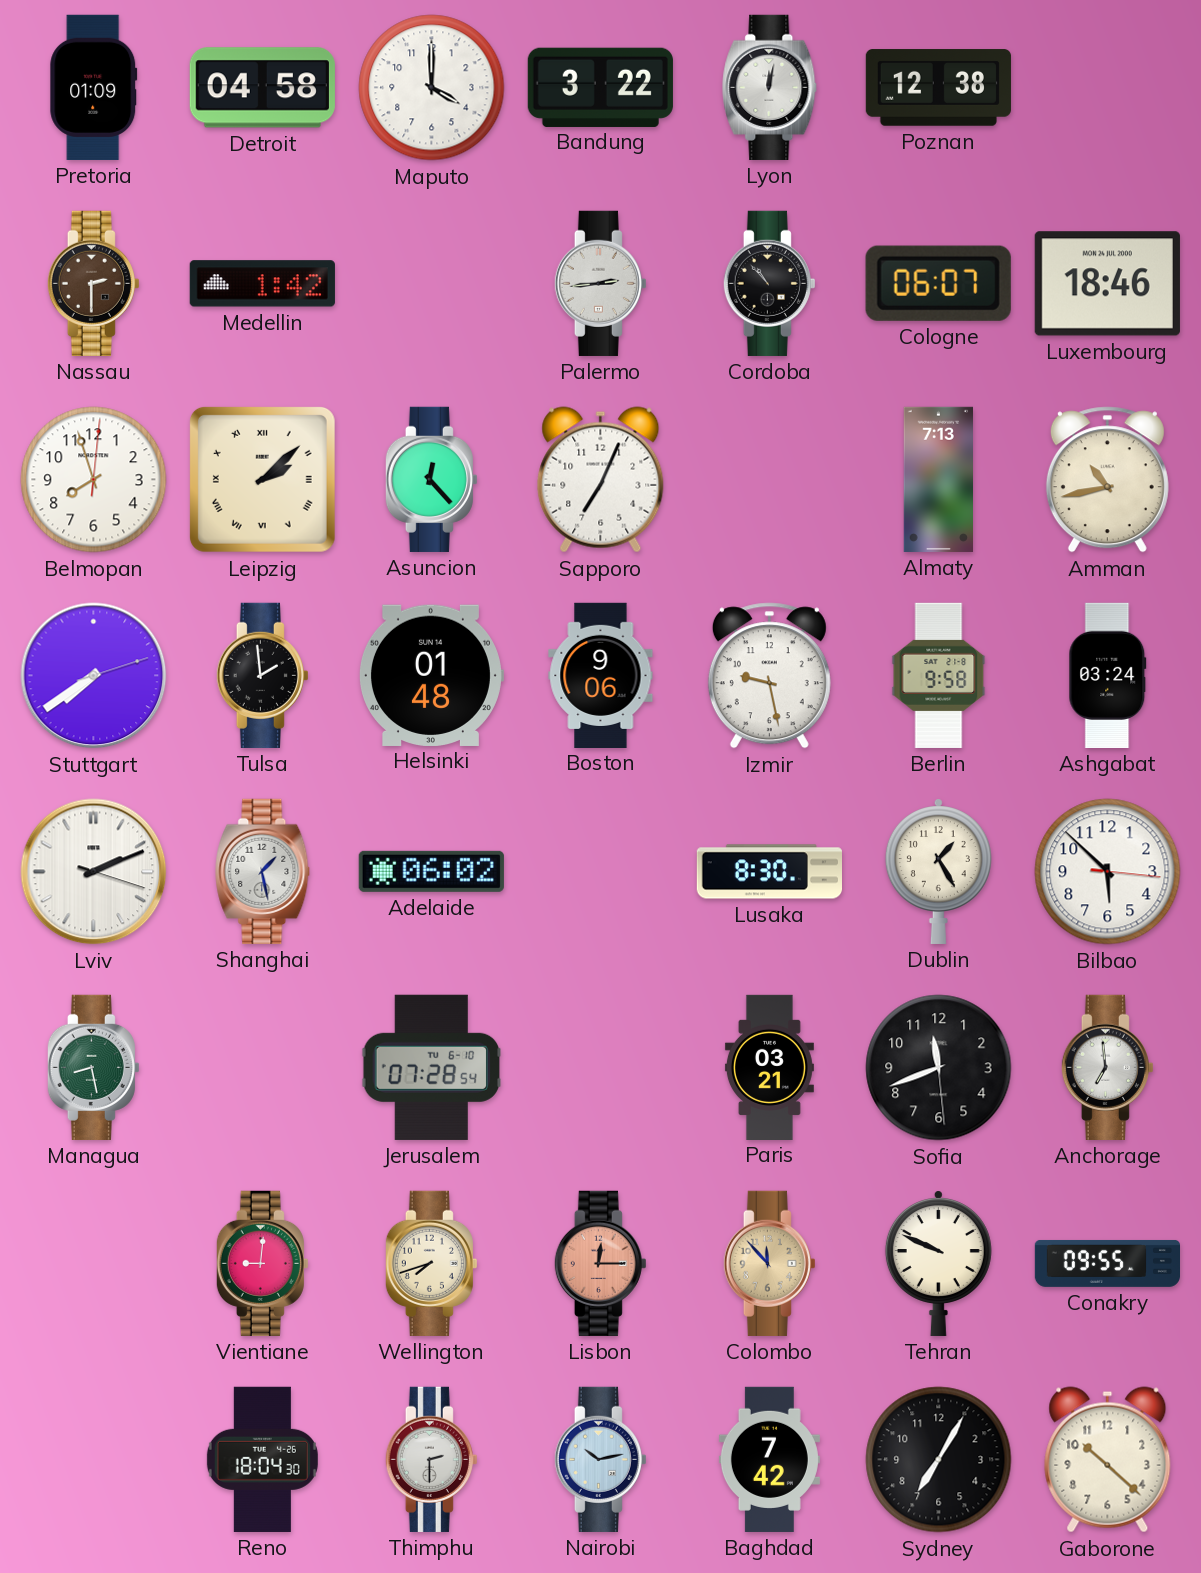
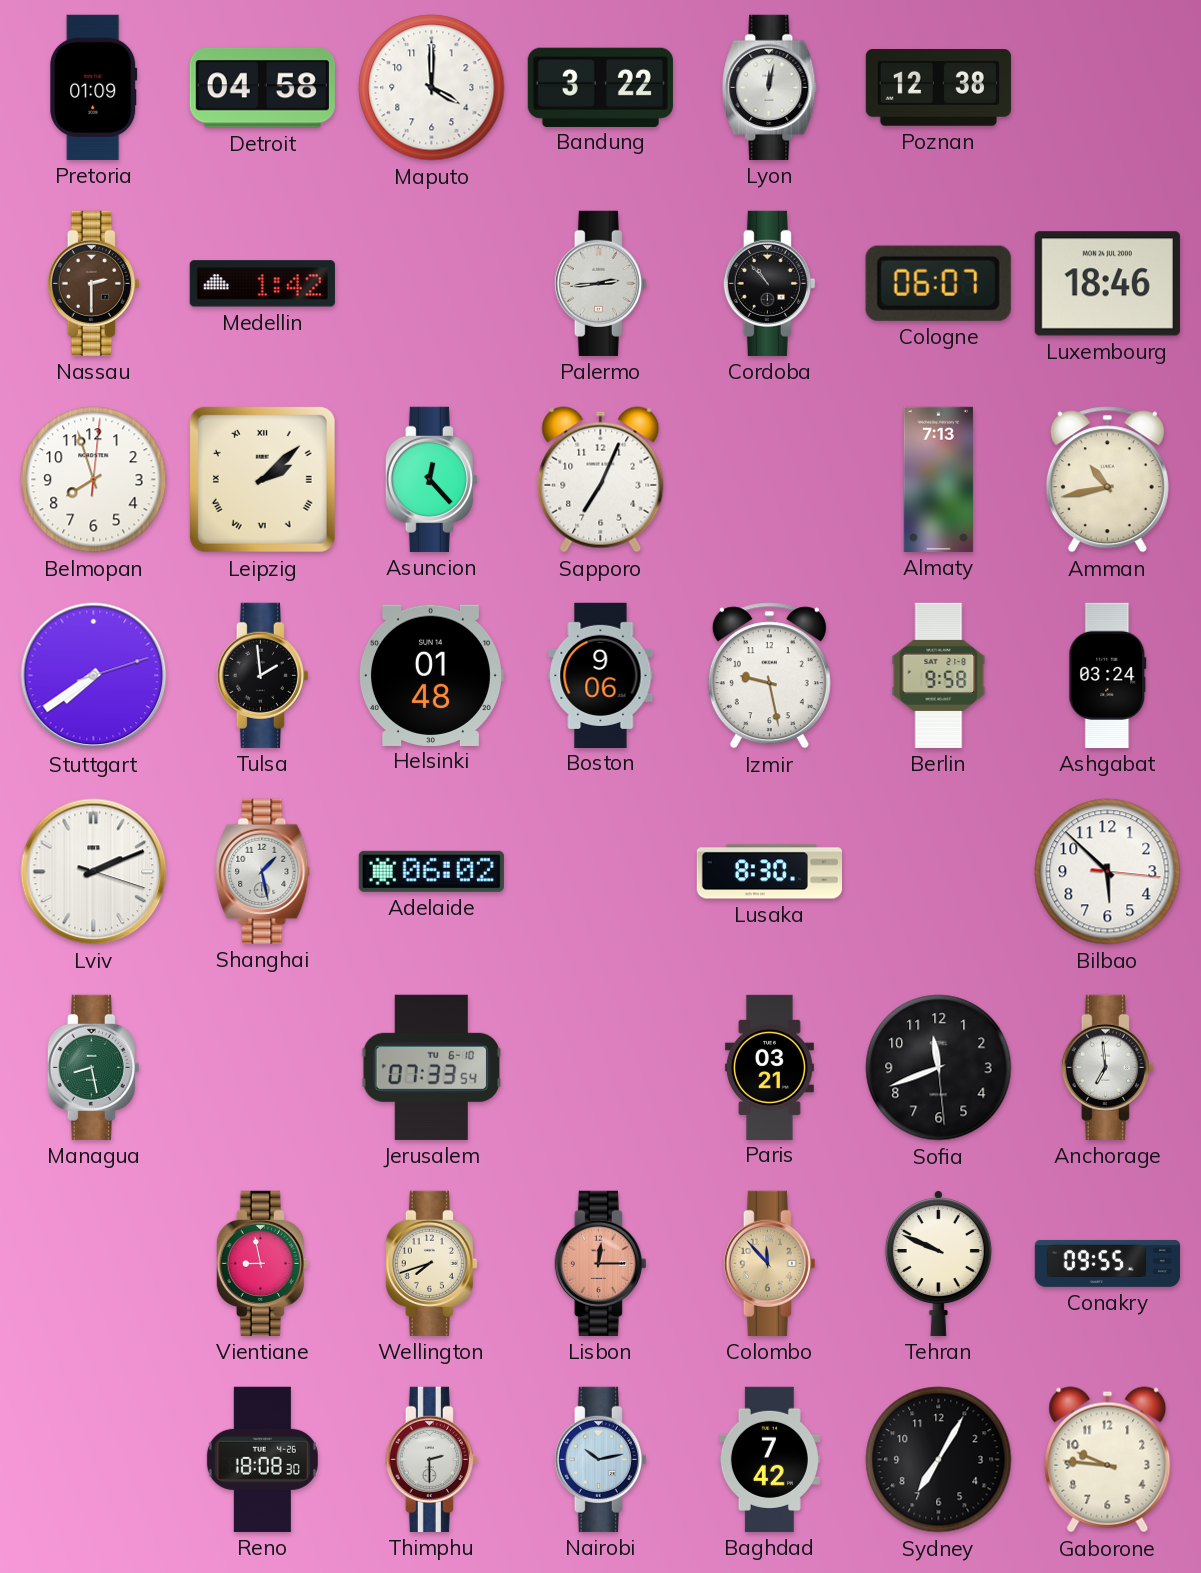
Dublin: 1:25 -> none (938, 871)
Jerusalem: 07:28 -> 07:33 (432, 1067)
Vientiane: 9:01 -> 8:58 (262, 1263)
Reno: 18:04 -> 18:08 (262, 1459)
Gaborone: 10:22 -> 9:46 (1108, 1460)
